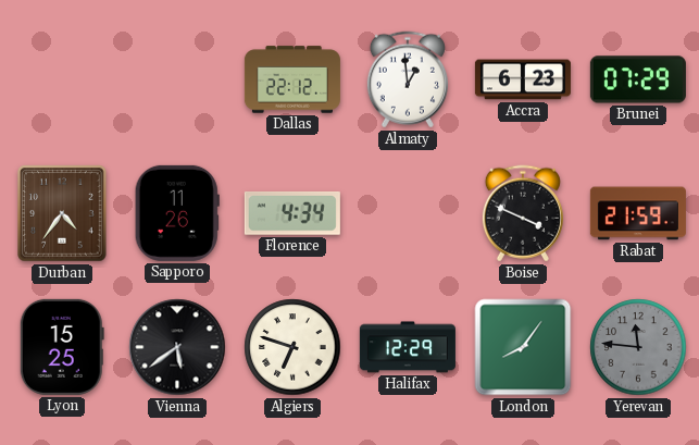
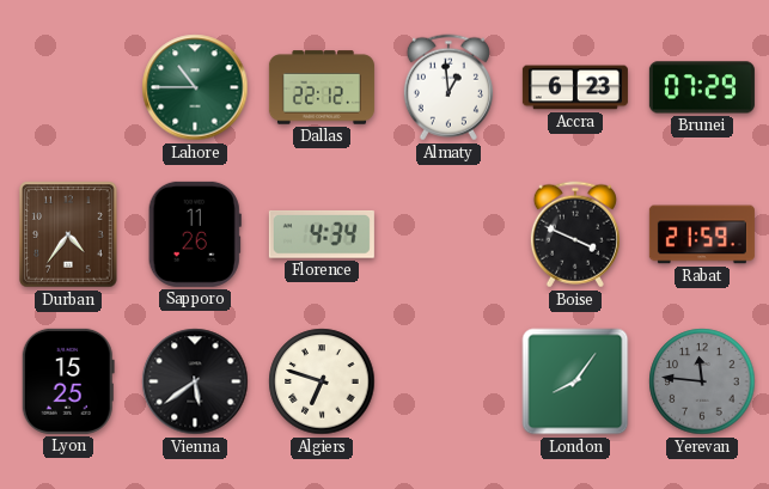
Lahore: none -> 10:45 (195, 87)
Halifax: 12:29 -> none (408, 347)
